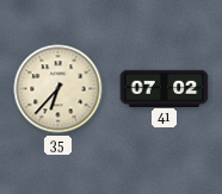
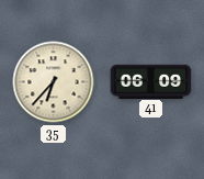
41: 07:02 -> 06:09 (151, 81)
